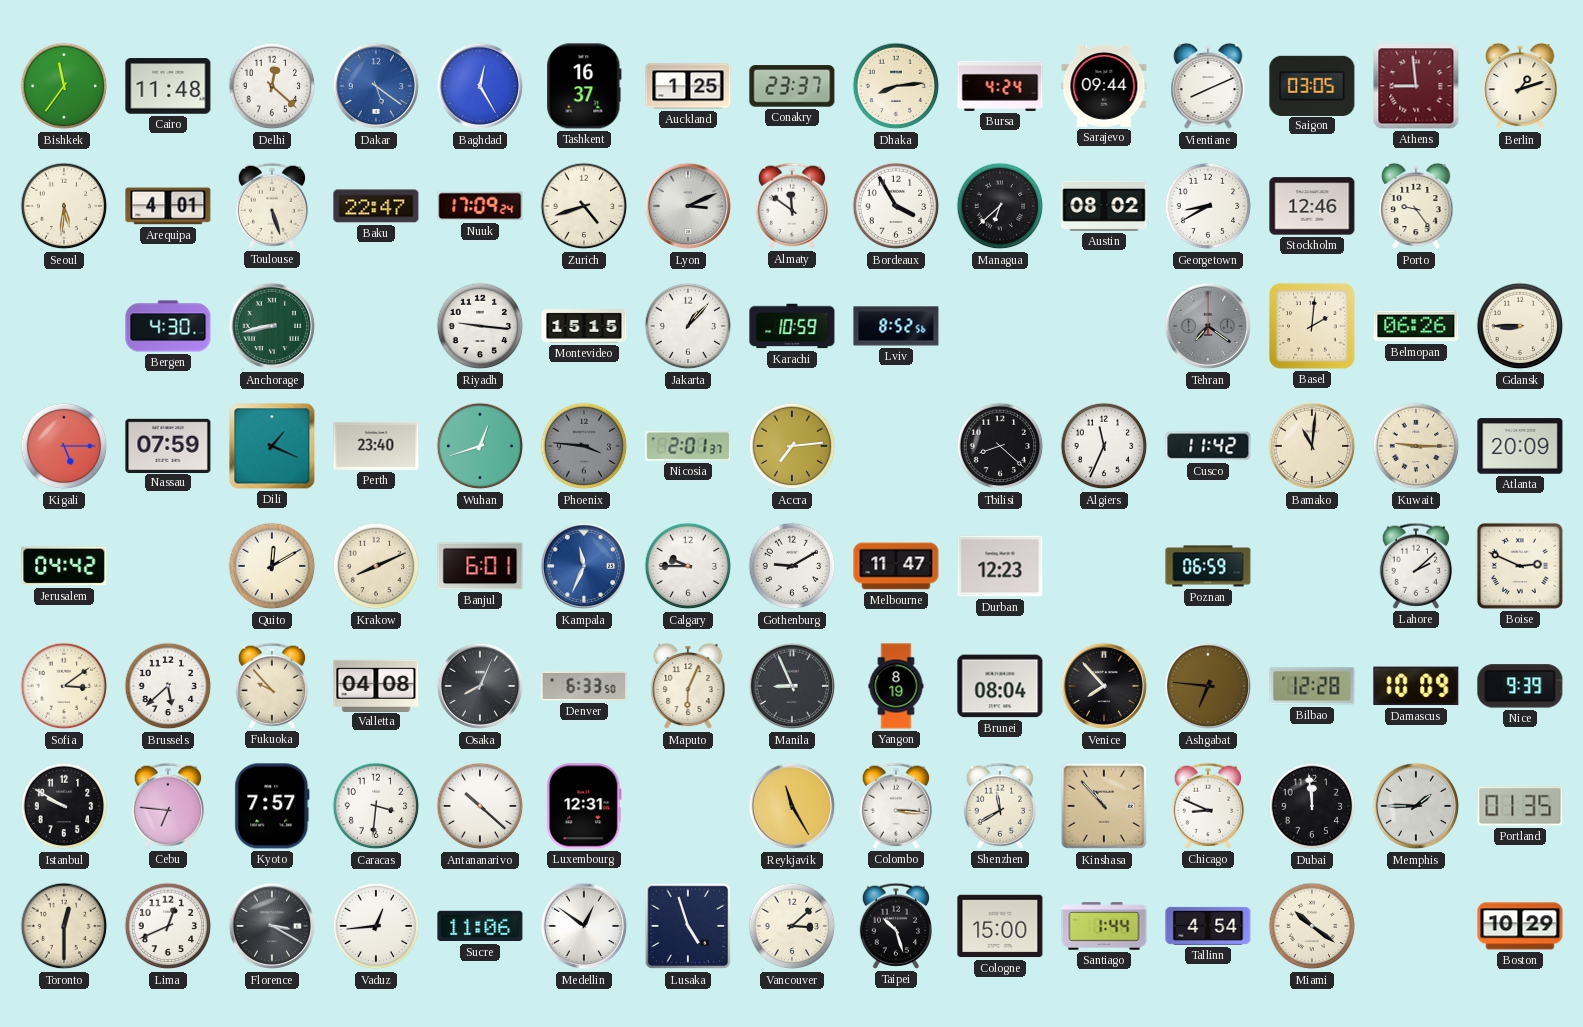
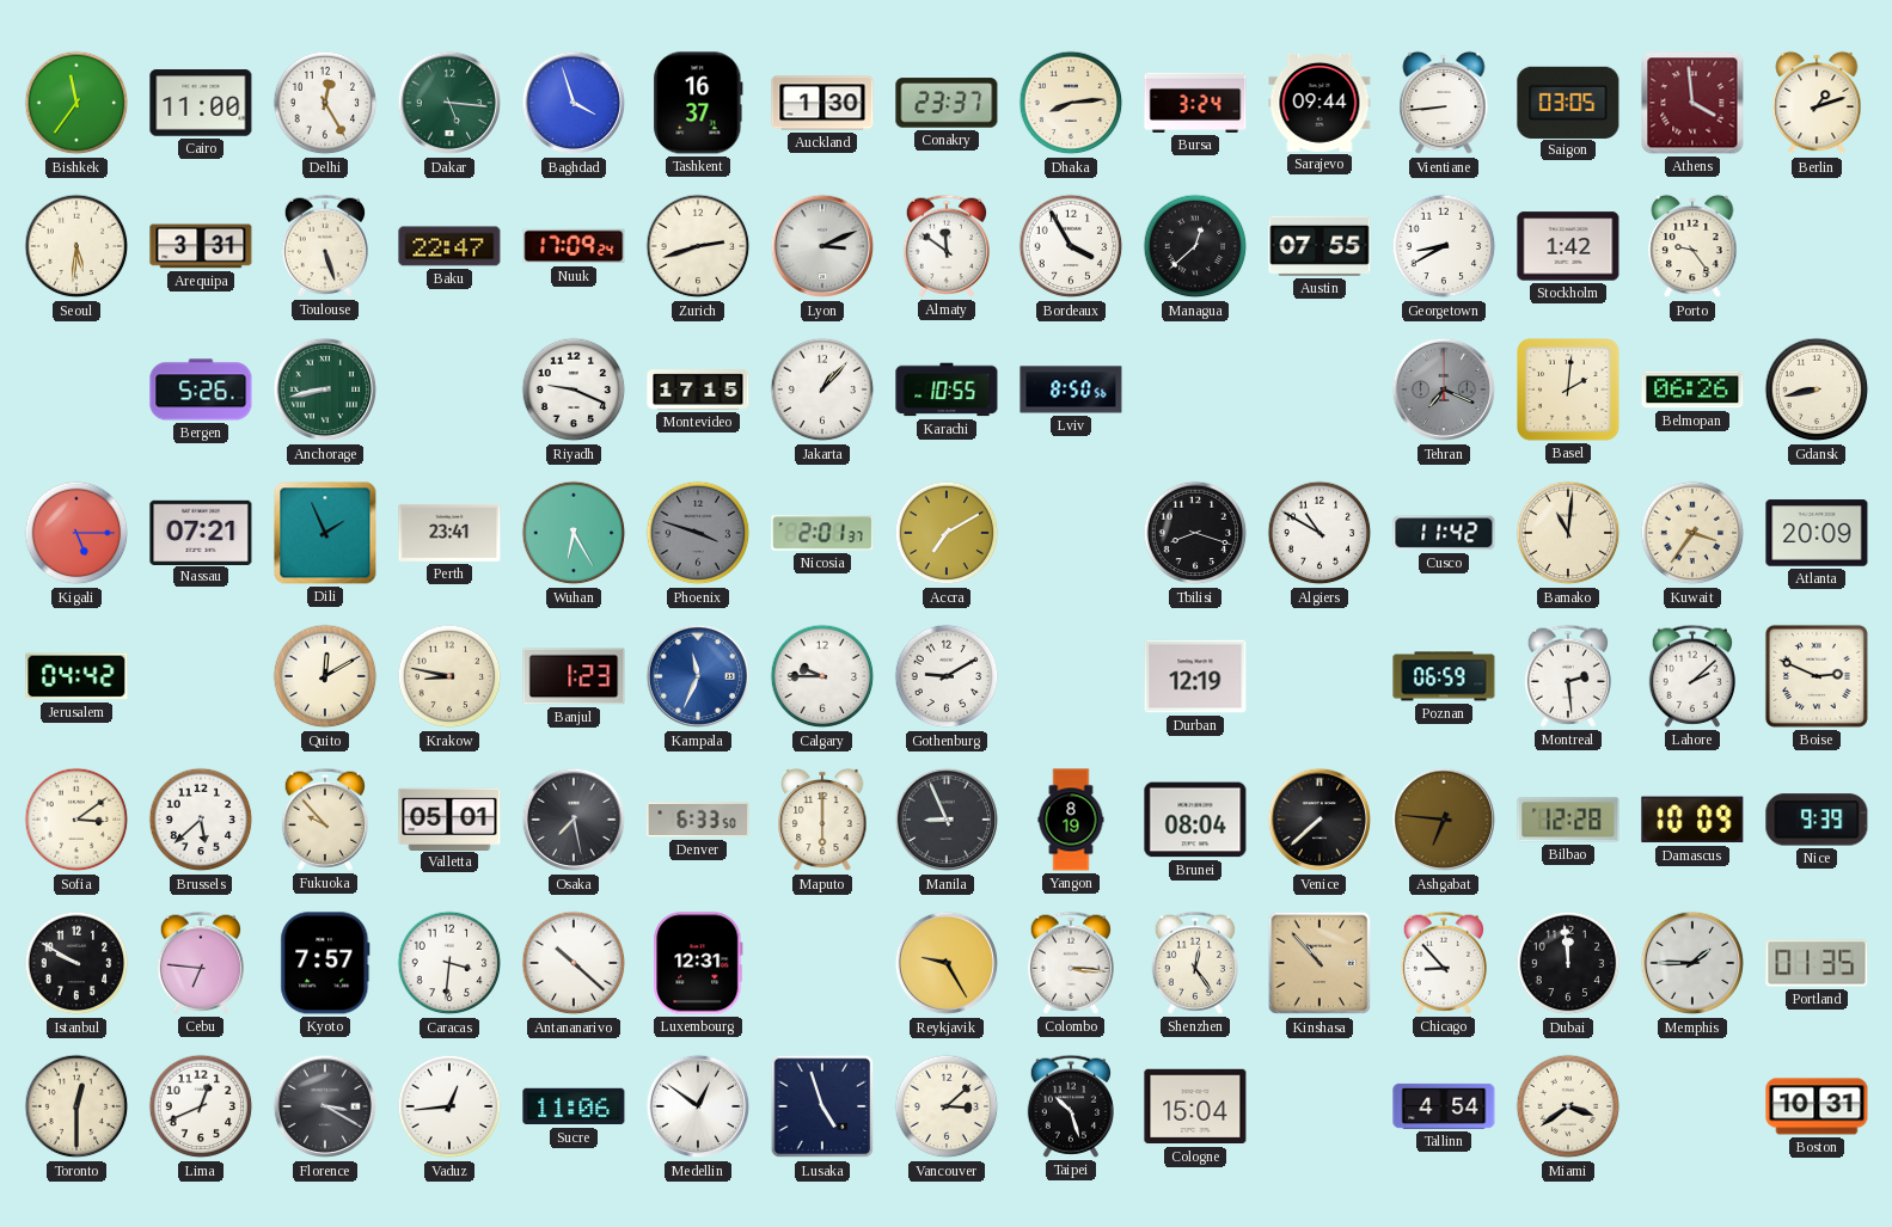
Cairo: 11:48 -> 11:00 (201, 103)
Delhi: 12:22 -> 12:25 (325, 103)
Dakar: 5:21 -> 5:16 (449, 103)
Dakar dial: blue -> green (449, 103)
Baghdad: 12:25 -> 3:57 (574, 103)
Auckland: 1:25 -> 1:30 (822, 103)
Bursa: 4:24 -> 3:24 (1195, 103)
Vientiane: 8:11 -> 8:44 (1444, 103)
Athens: 8:59 -> 3:59 (1692, 103)
Arequipa: 4:01 -> 3:31 (201, 246)
Zurich: 4:42 -> 2:42 (698, 246)
Managua: 6:38 -> 12:38 (1195, 246)
Austin: 08:02 -> 07:55 (1319, 246)
Stockholm: 12:46 -> 1:42 (1568, 246)
Bergen: 4:30 -> 5:26 (201, 389)
Riyadh: 9:16 -> 9:19 (574, 389)
Montevideo: 15:15 -> 17:15 (698, 389)
Karachi: 10:59 -> 10:55 (947, 389)
Lviv: 8:52 -> 8:50 (1071, 389)
Tehran: 7:21 -> 7:19 (1444, 389)
Gdansk: 8:45 -> 8:43 (1817, 389)
Nassau: 07:59 -> 07:21 (201, 532)
Dili: 1:19 -> 1:56 (325, 533)
Perth: 23:40 -> 23:41 (449, 533)
Wuhan: 12:42 -> 6:25 (574, 533)
Phoenix: 3:46 -> 3:48 (698, 533)
Accra: 7:14 -> 7:10 (947, 533)
Tbilisi: 8:22 -> 8:18 (1195, 533)
Algiers: 11:34 -> 10:50 (1319, 533)
Kuwait: 9:15 -> 3:36 (1692, 533)
Krakow: 8:11 -> 8:47 (449, 676)
Banjul: 6:01 -> 1:23 (574, 676)
Melbourne: 11:47 -> none (896, 566)
Durban: 12:23 -> 12:19 (1195, 676)
Montreal: none -> 2:29 (1567, 676)
Valletta: 04:08 -> 05:01 (449, 818)
Osaka: 8:04 -> 7:28 (574, 820)
Maputo: 6:04 -> 6:00 (822, 820)
Venice: 7:53 -> 7:38 (1319, 820)
Reykjavik: 11:25 -> 9:25 (947, 963)
Shenzhen: 11:40 -> 12:24 (1194, 963)
Chicago: 8:49 -> 8:53 (1443, 963)
Cologne: 15:00 -> 15:04 (1195, 1106)
Santiago: 1:44 -> none (1104, 926)
Miami: 10:21 -> 3:39 (1568, 1106)
Boston: 10:29 -> 10:31 (1817, 1106)
